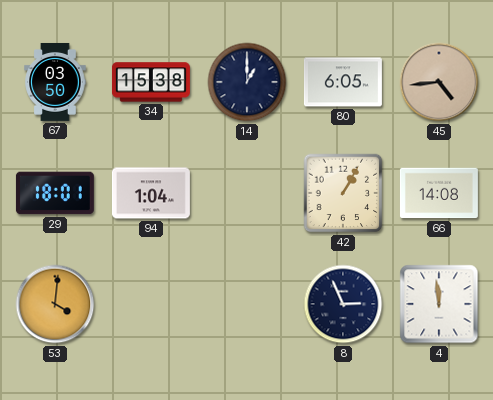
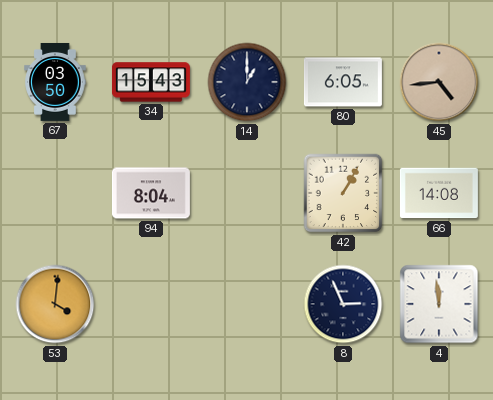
34: 15:38 -> 15:43 (151, 82)
29: 18:01 -> none (55, 193)
94: 1:04 -> 8:04 (151, 193)
